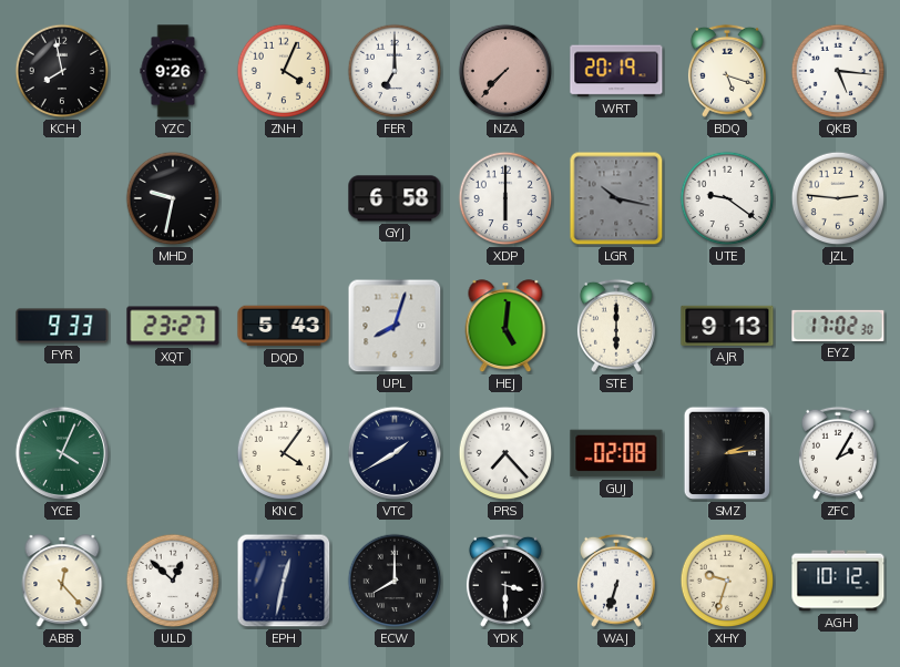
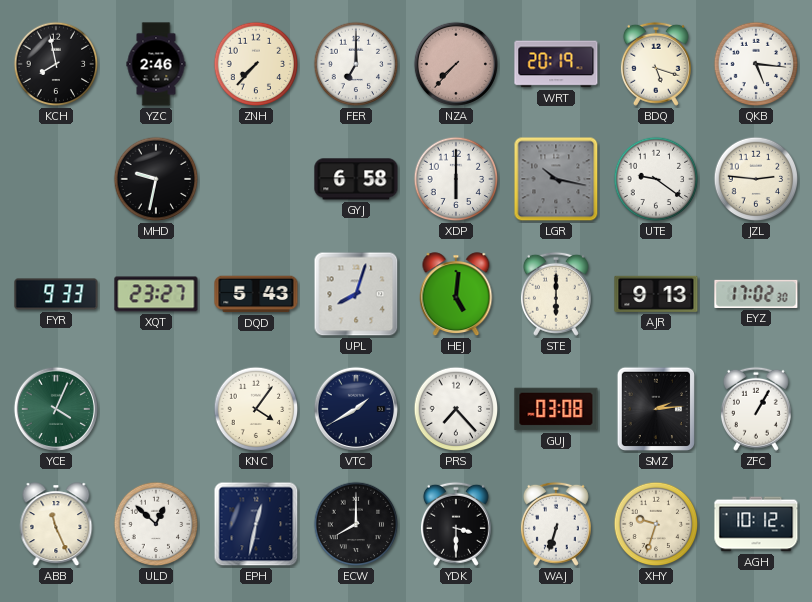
YZC: 9:26 -> 2:46 (156, 64)
ZNH: 4:04 -> 7:37 (256, 64)
GUJ: 02:08 -> 03:08 (556, 409)
ZFC: 2:05 -> 1:05 (756, 409)
ABB: 12:23 -> 11:26 (56, 525)
